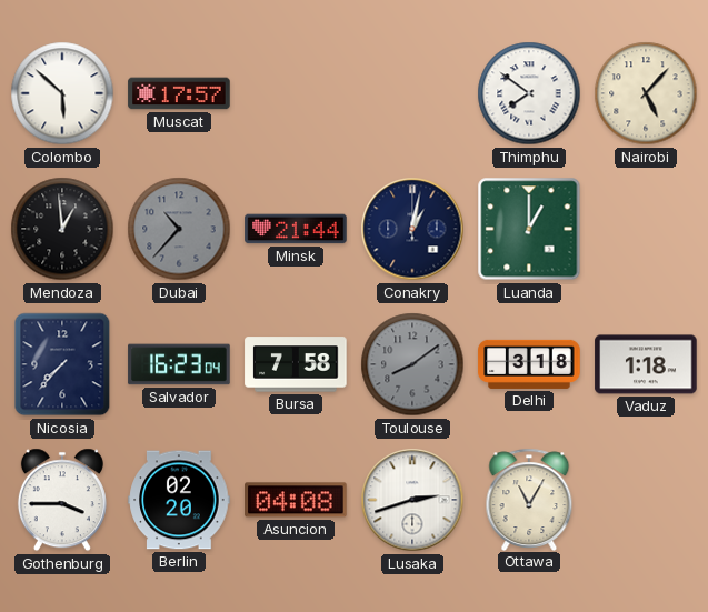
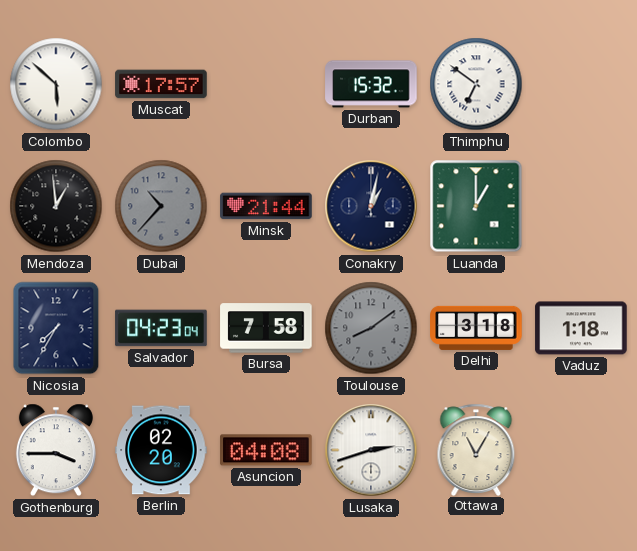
Durban: none -> 15:32 (371, 84)
Thimphu: 7:51 -> 6:51 (476, 84)
Nairobi: 5:07 -> none (646, 93)
Nicosia: 7:37 -> 7:35 (56, 328)
Salvador: 16:23 -> 04:23 (161, 328)
